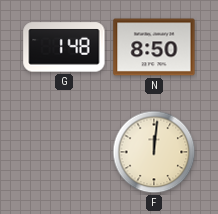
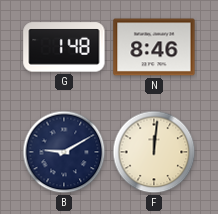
N: 8:50 -> 8:46 (154, 47)
B: none -> 9:10 (64, 152)
